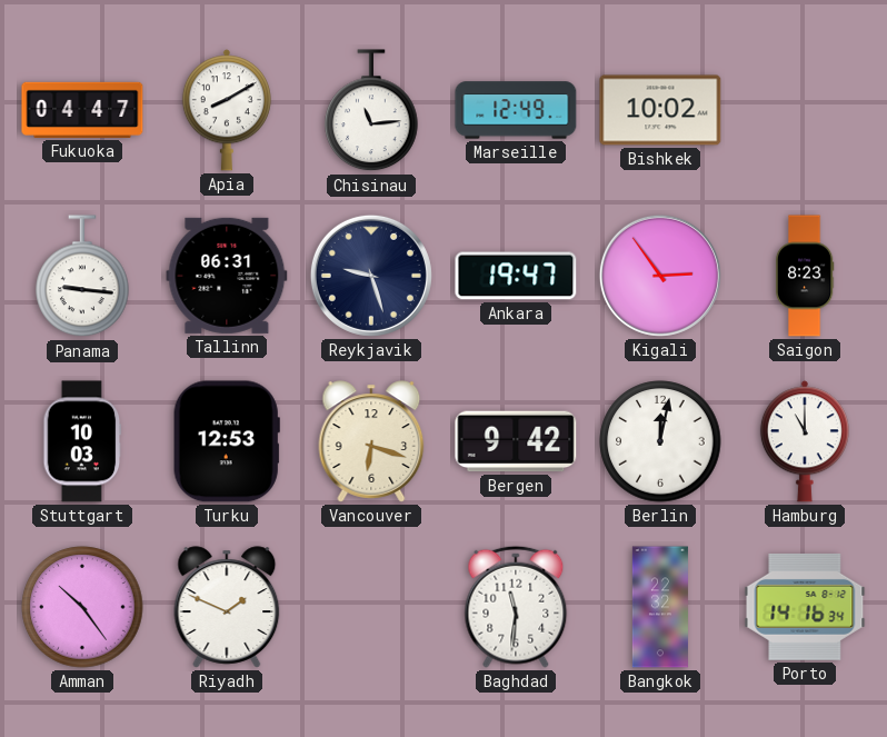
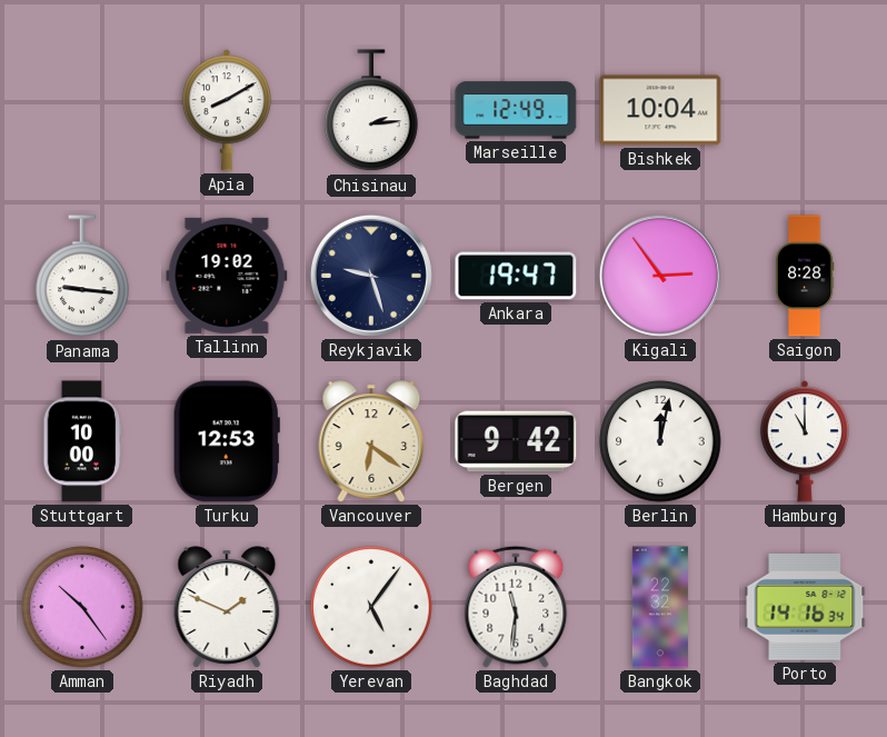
Fukuoka: 04:47 -> none (82, 110)
Chisinau: 11:14 -> 2:14 (371, 111)
Bishkek: 10:02 -> 10:04 (660, 110)
Tallinn: 06:31 -> 19:02 (227, 276)
Saigon: 8:23 -> 8:28 (805, 276)
Stuttgart: 10:03 -> 10:00 (82, 441)
Vancouver: 6:18 -> 6:21 (371, 441)
Yerevan: none -> 5:06 (371, 607)
